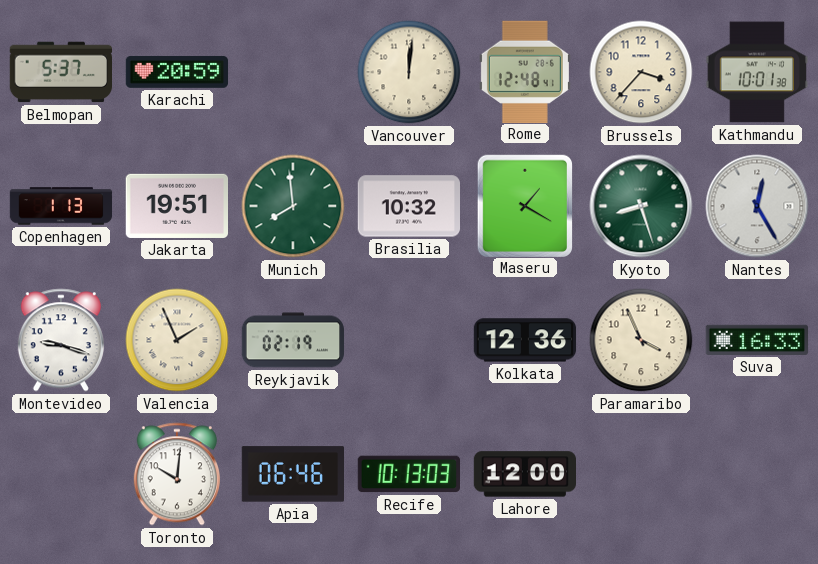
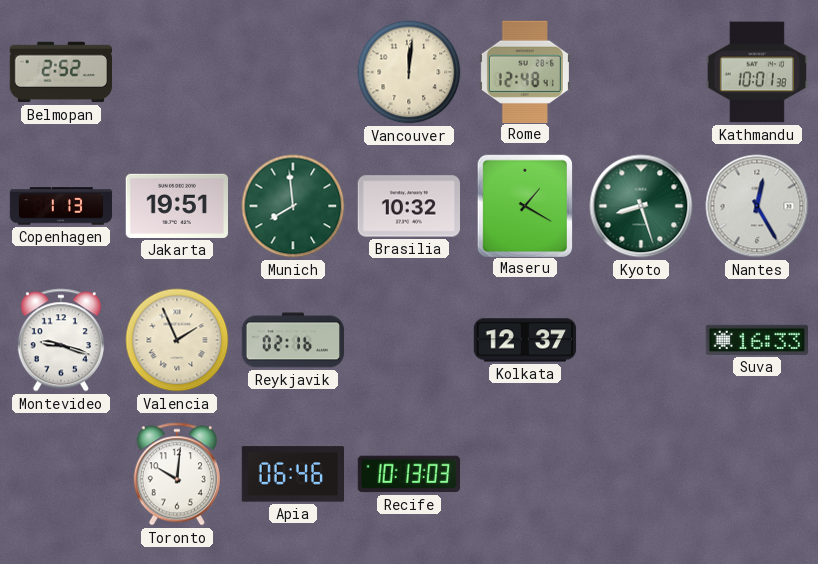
Belmopan: 5:37 -> 2:52 (60, 72)
Karachi: 20:59 -> none (177, 72)
Brussels: 3:37 -> none (641, 72)
Reykjavik: 02:19 -> 02:16 (293, 340)
Kolkata: 12:36 -> 12:37 (525, 340)
Paramaribo: 3:56 -> none (641, 340)
Lahore: 12:00 -> none (524, 474)
